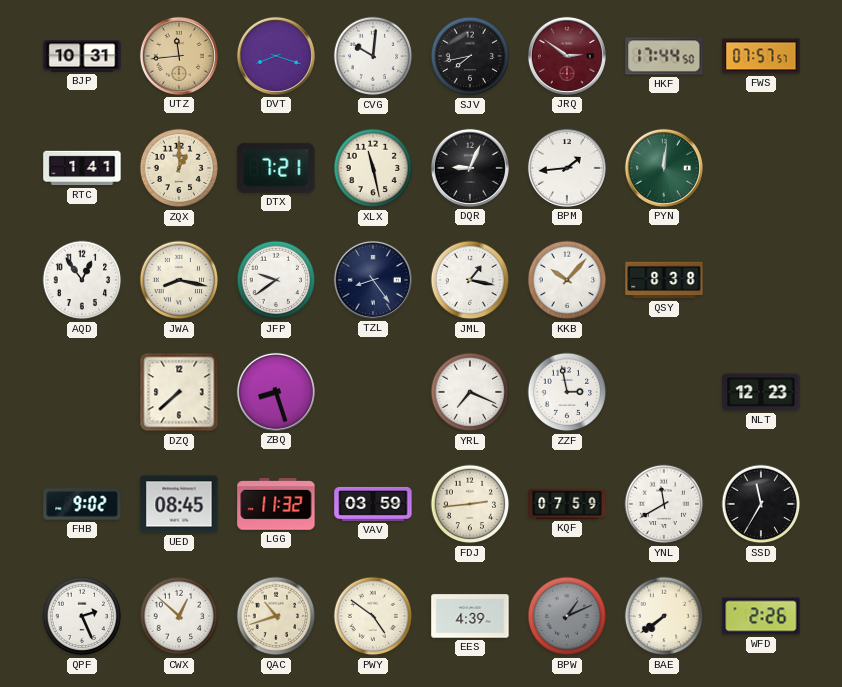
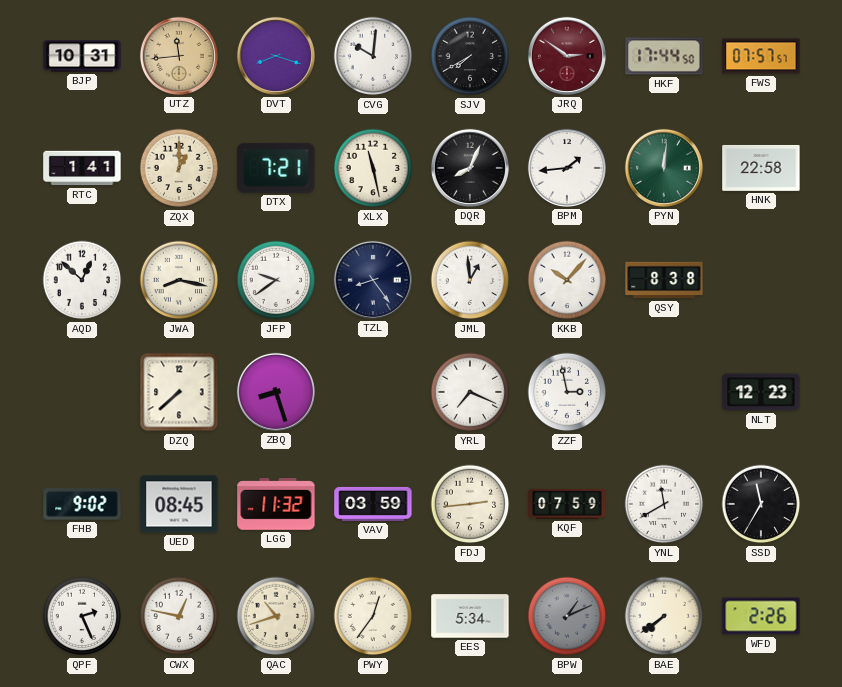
SJV: 7:43 -> 7:40 (470, 56)
DQR: 9:04 -> 8:04 (470, 168)
HNK: none -> 22:58 (761, 168)
AQD: 12:54 -> 12:52 (82, 280)
JML: 1:17 -> 12:59 (470, 280)
CWX: 12:52 -> 12:47 (179, 616)
PWY: 4:51 -> 12:36 (373, 616)
EES: 4:39 -> 5:34 (470, 616)
